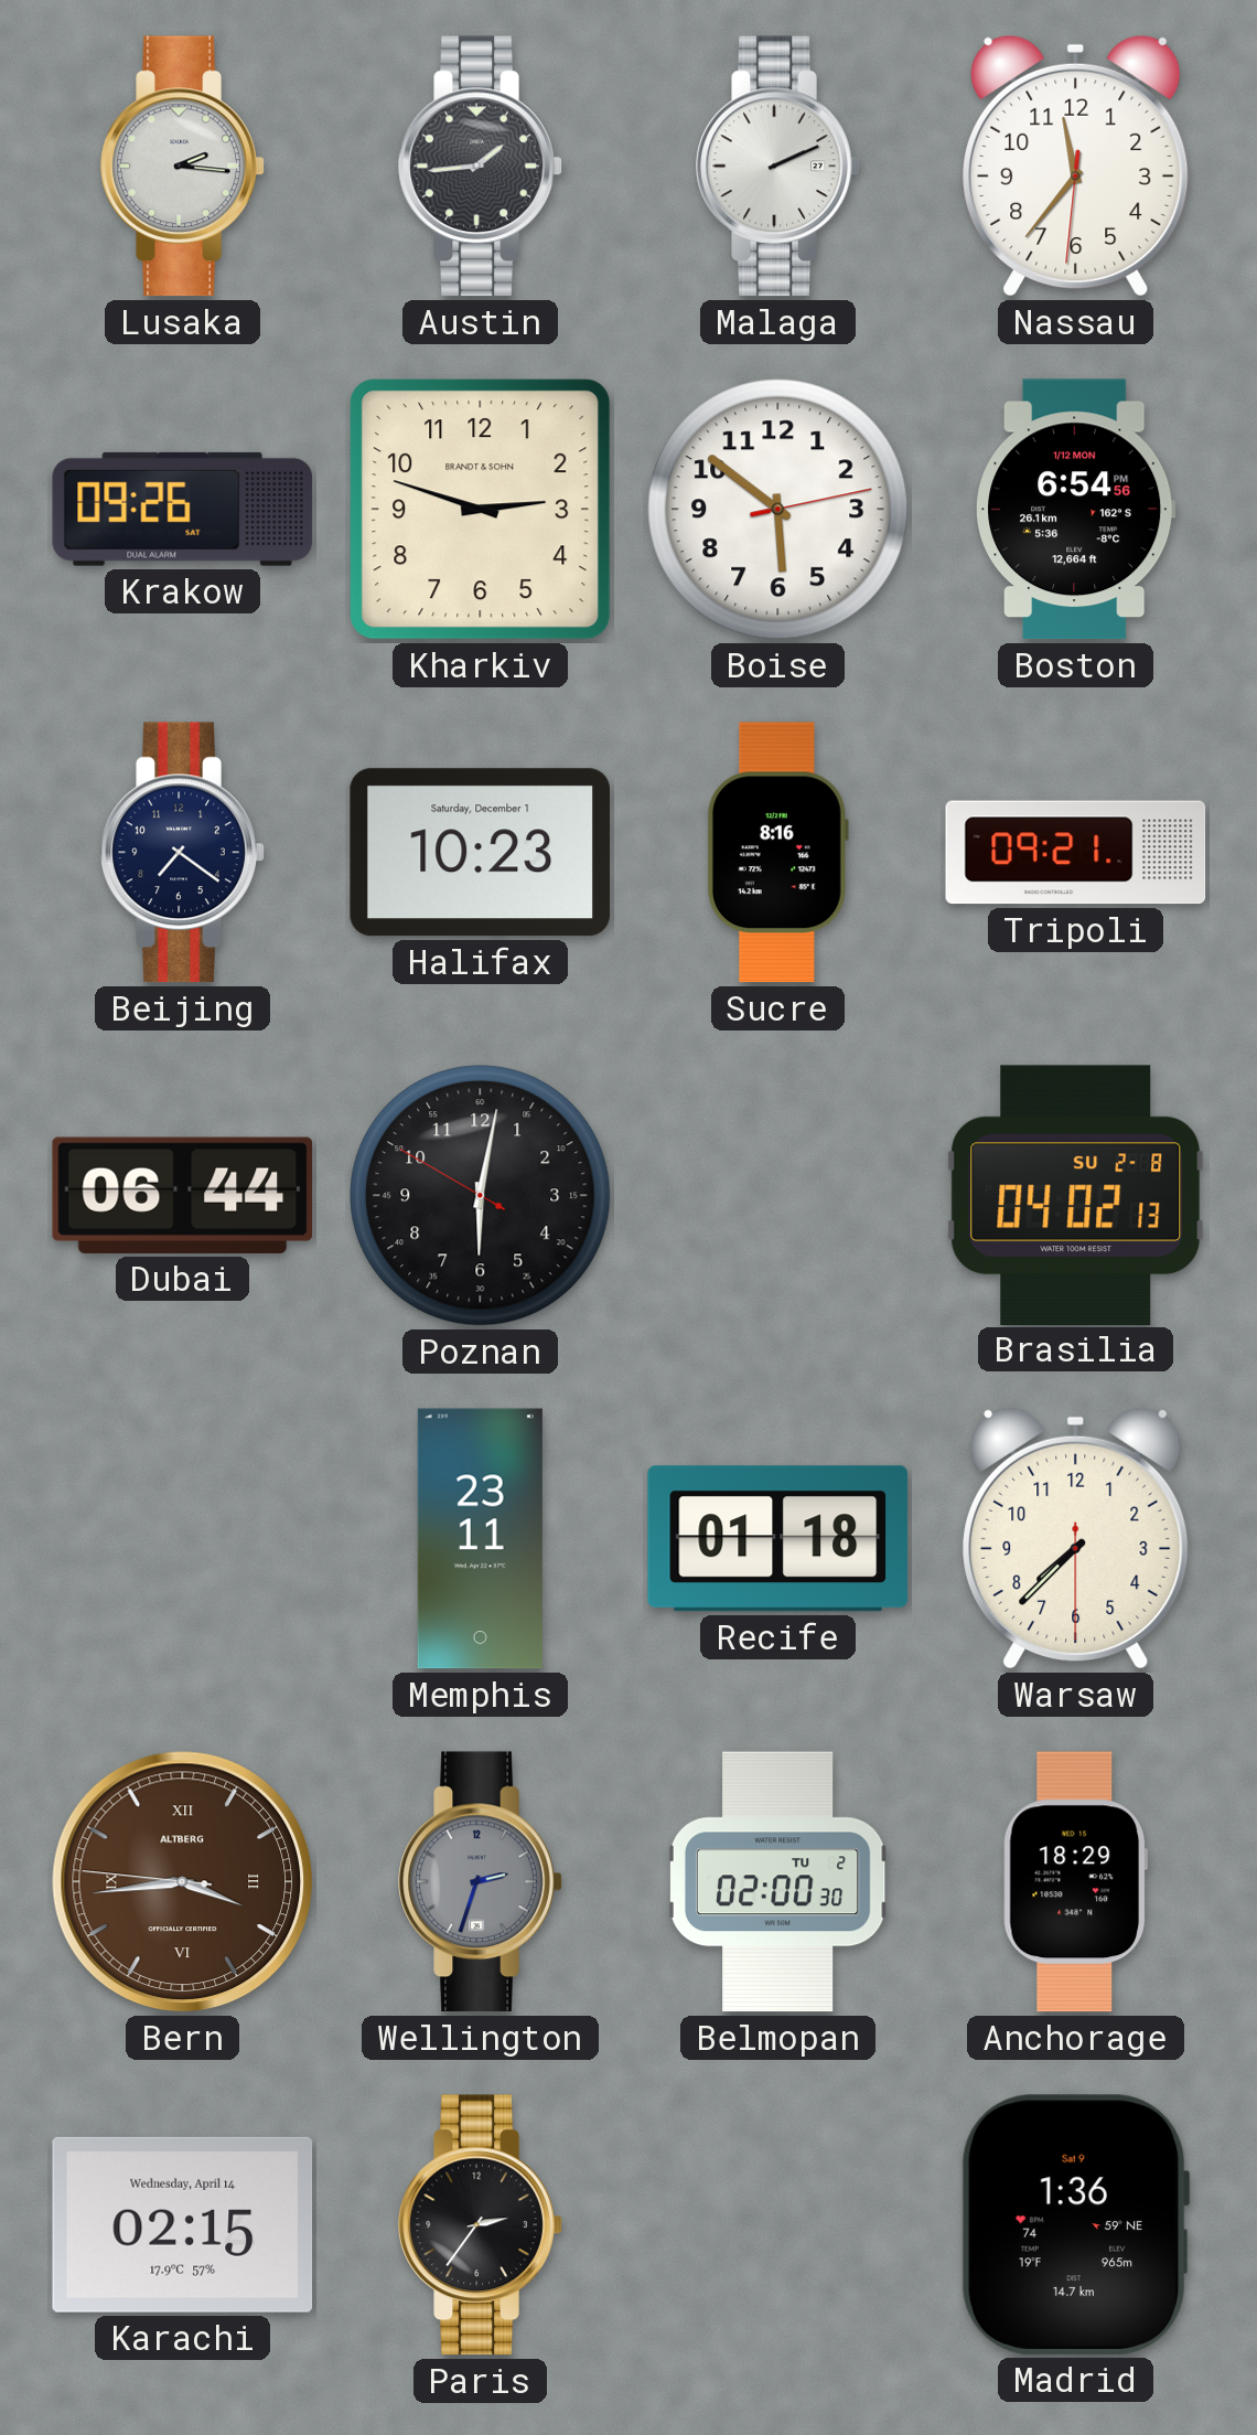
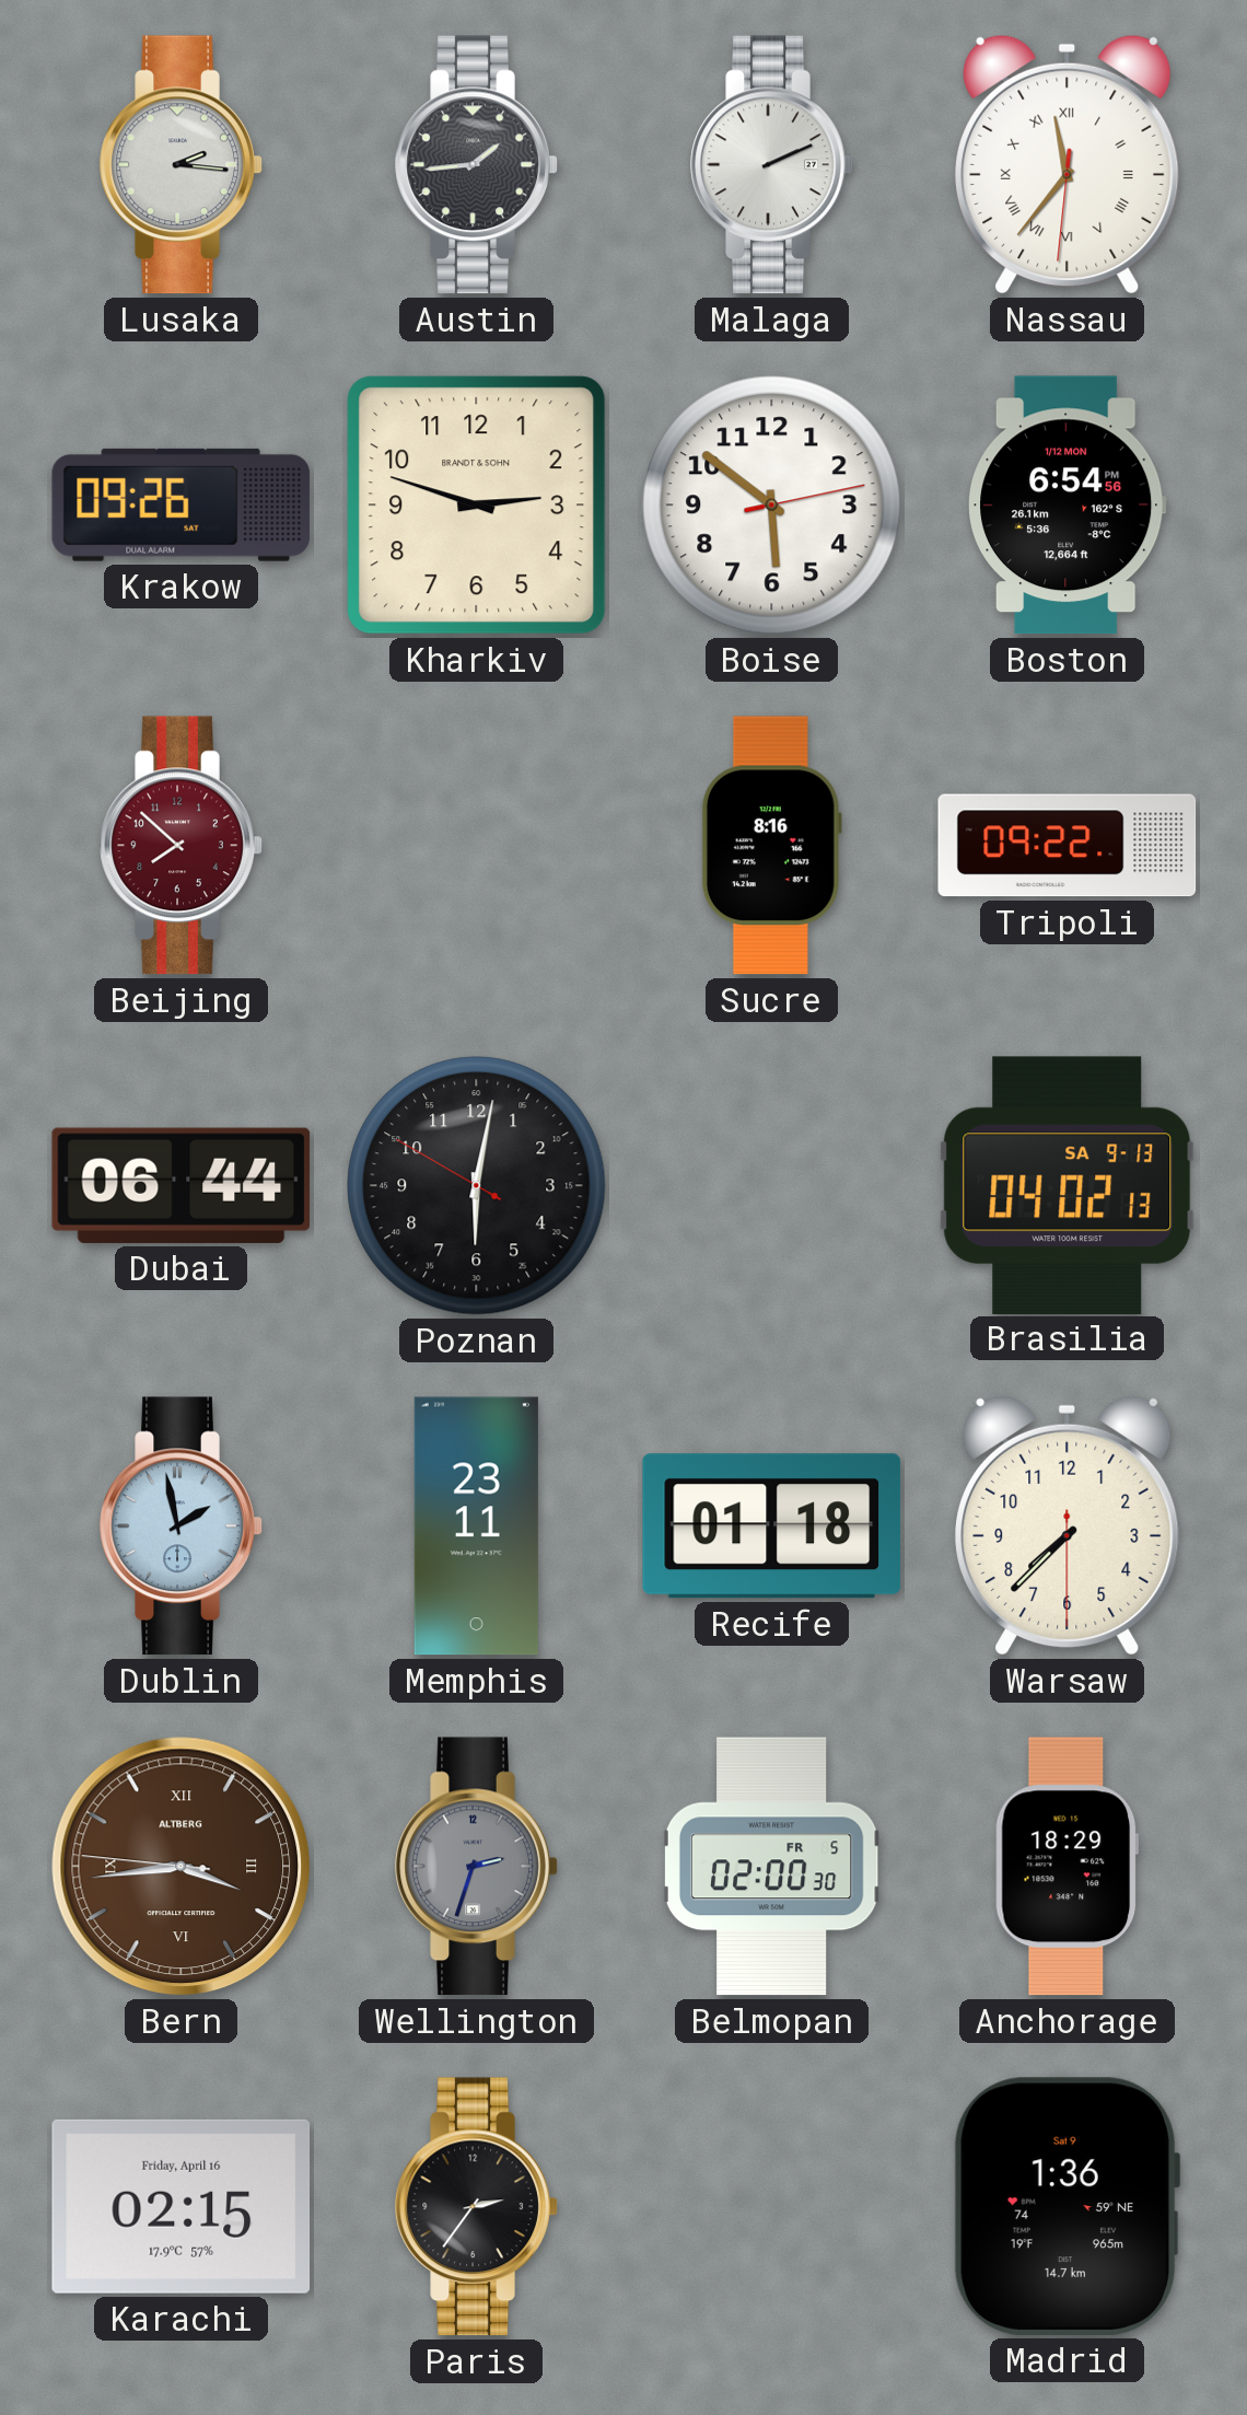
Nassau numerals: Arabic -> Roman (1068, 164)
Beijing: 7:21 -> 7:52 (182, 846)
Beijing dial: navy -> burgundy (182, 846)
Halifax: 10:23 -> none (480, 853)
Tripoli: 09:21 -> 09:22 (1068, 846)
Brasilia date: SU 2-8 -> SA 9-13 (1068, 1185)
Dublin: none -> 1:58 (182, 1526)
Belmopan date: TU 2 -> FR 5 (771, 1867)
Karachi date: Wednesday, April 14 -> Friday, April 16 (182, 2206)
